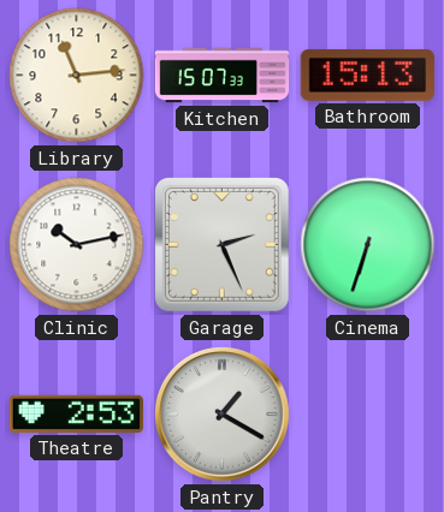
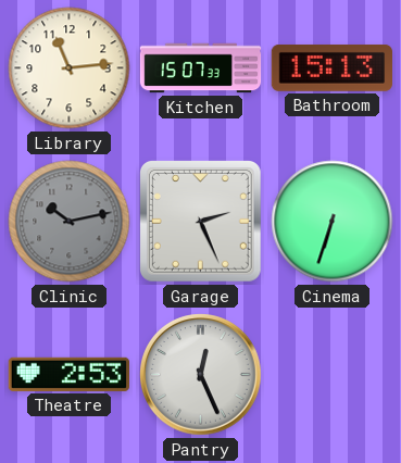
Clinic dial: white -> grey (70, 222)
Pantry: 1:20 -> 12:26 (201, 375)
